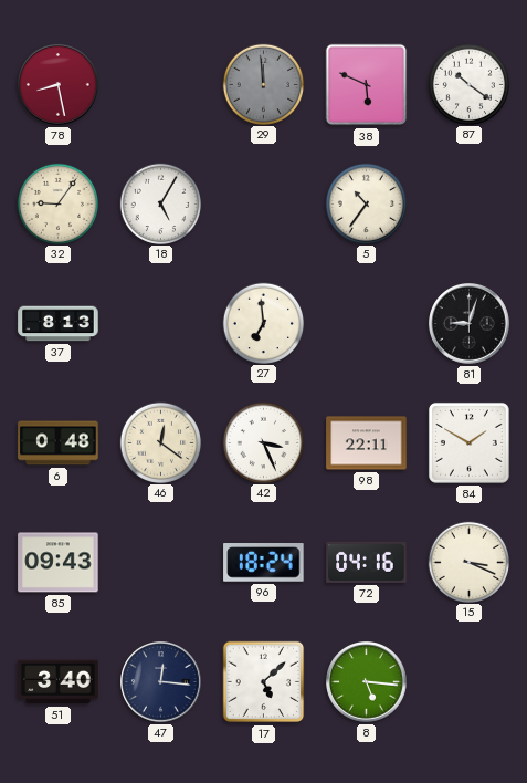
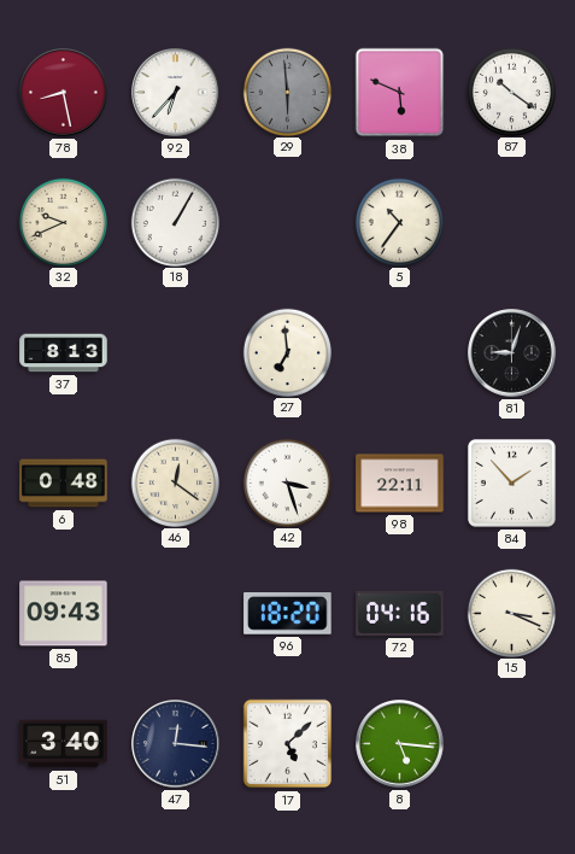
92: none -> 6:37 (176, 93)
29: 11:59 -> 5:59 (287, 92)
32: 9:06 -> 9:41 (63, 222)
18: 5:05 -> 1:05 (175, 222)
42: 3:26 -> 3:27 (287, 482)
84: 1:50 -> 1:53 (511, 482)
96: 18:24 -> 18:20 (288, 614)
